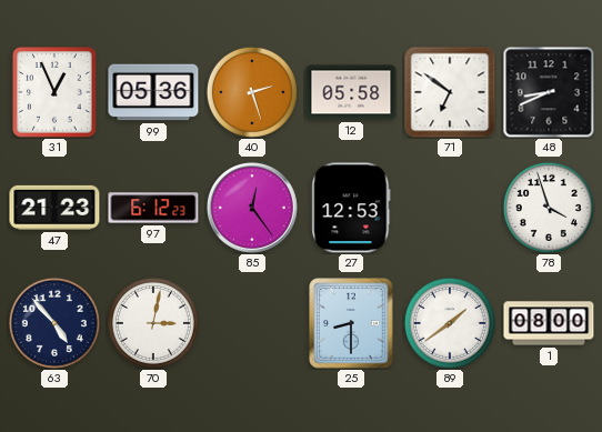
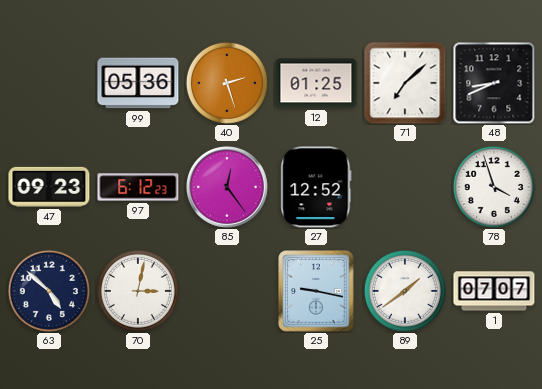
31: 12:56 -> none (54, 92)
12: 05:58 -> 01:25 (316, 83)
71: 6:51 -> 7:08 (405, 83)
47: 21:23 -> 09:23 (49, 187)
27: 12:53 -> 12:52 (316, 187)
63: 4:53 -> 4:52 (49, 291)
25: 8:30 -> 9:17 (316, 291)
1: 08:00 -> 07:07 (494, 291)
